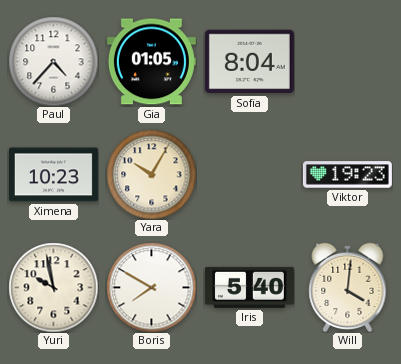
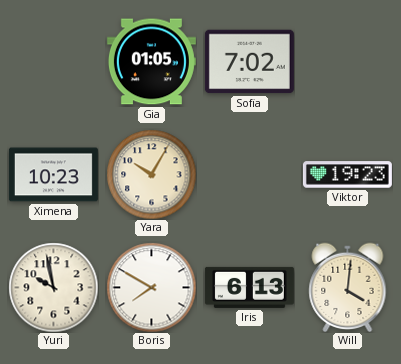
Paul: 4:37 -> none (53, 61)
Sofia: 8:04 -> 7:02 (249, 62)
Iris: 5:40 -> 6:13 (249, 287)
